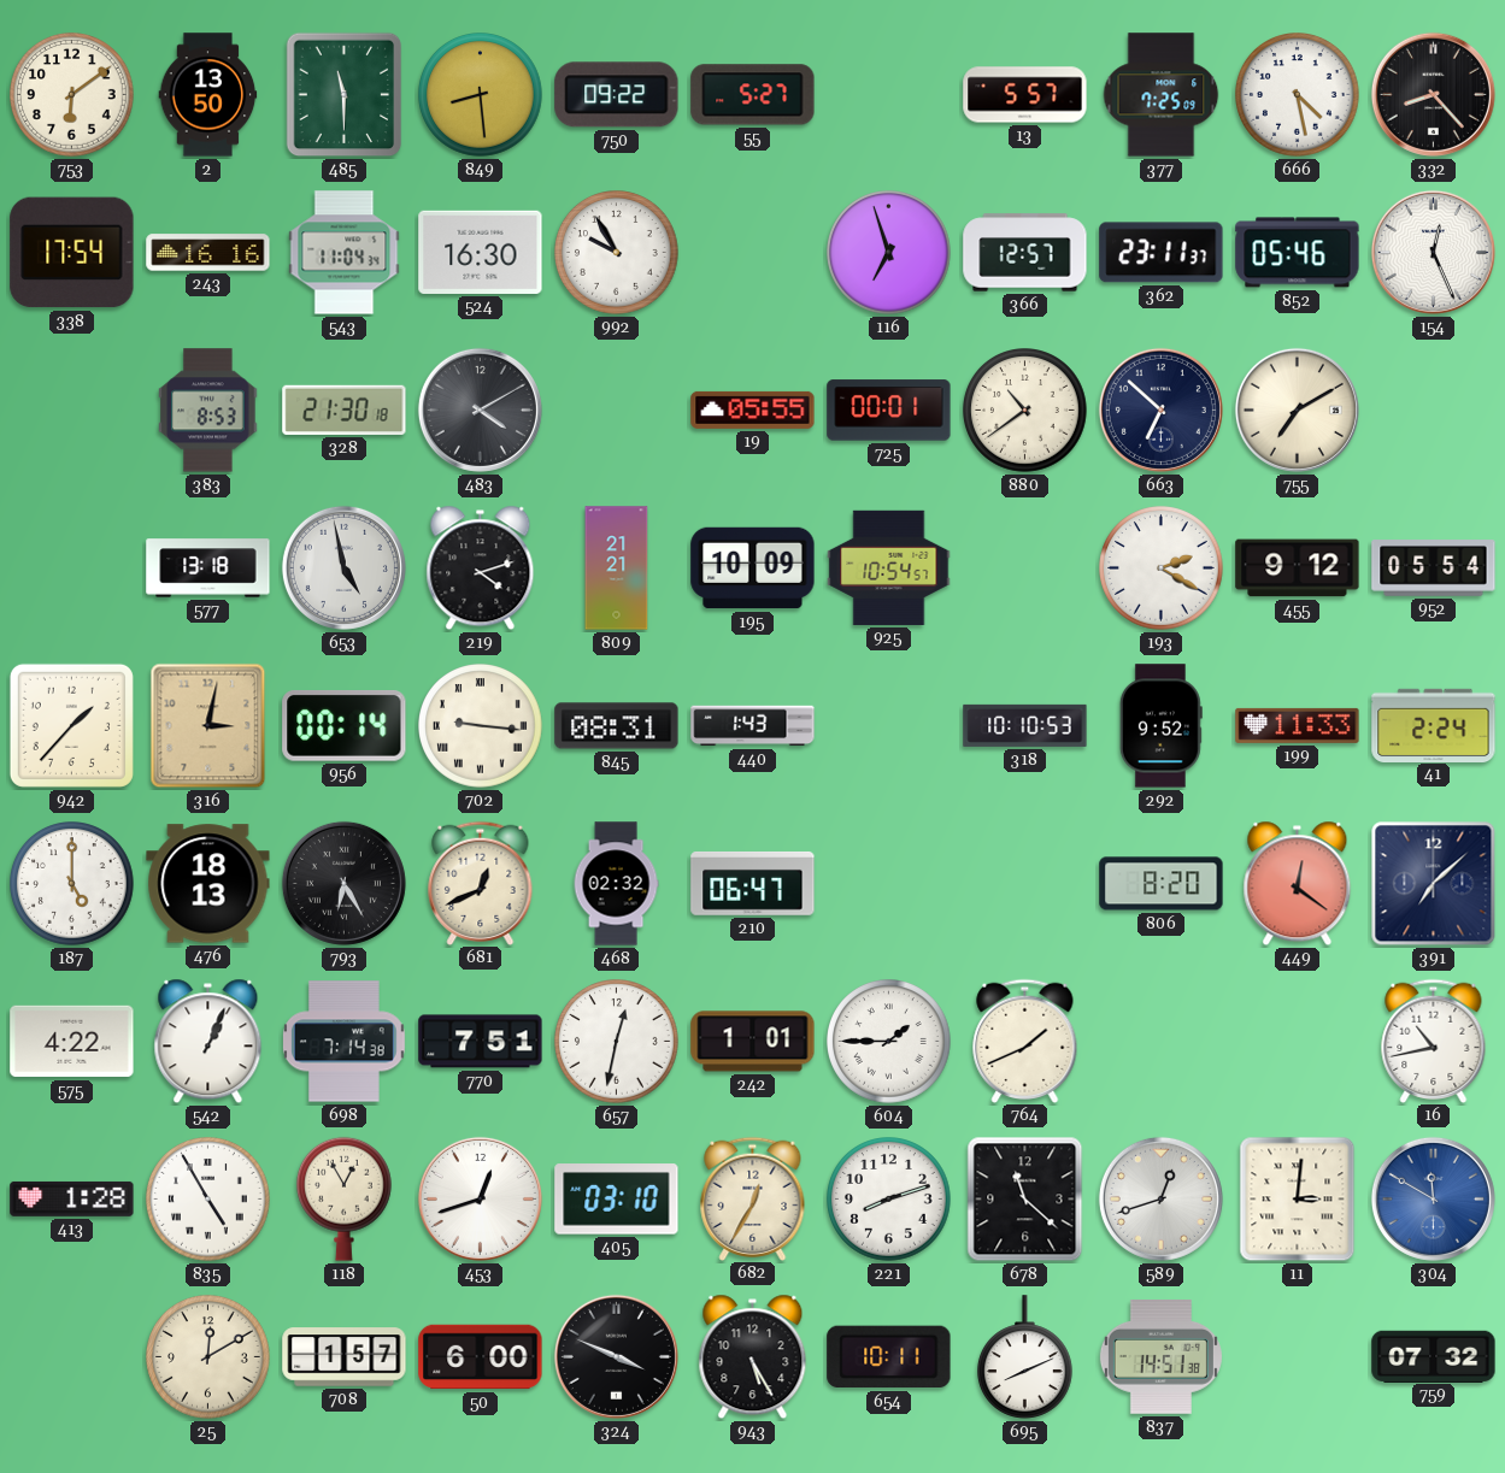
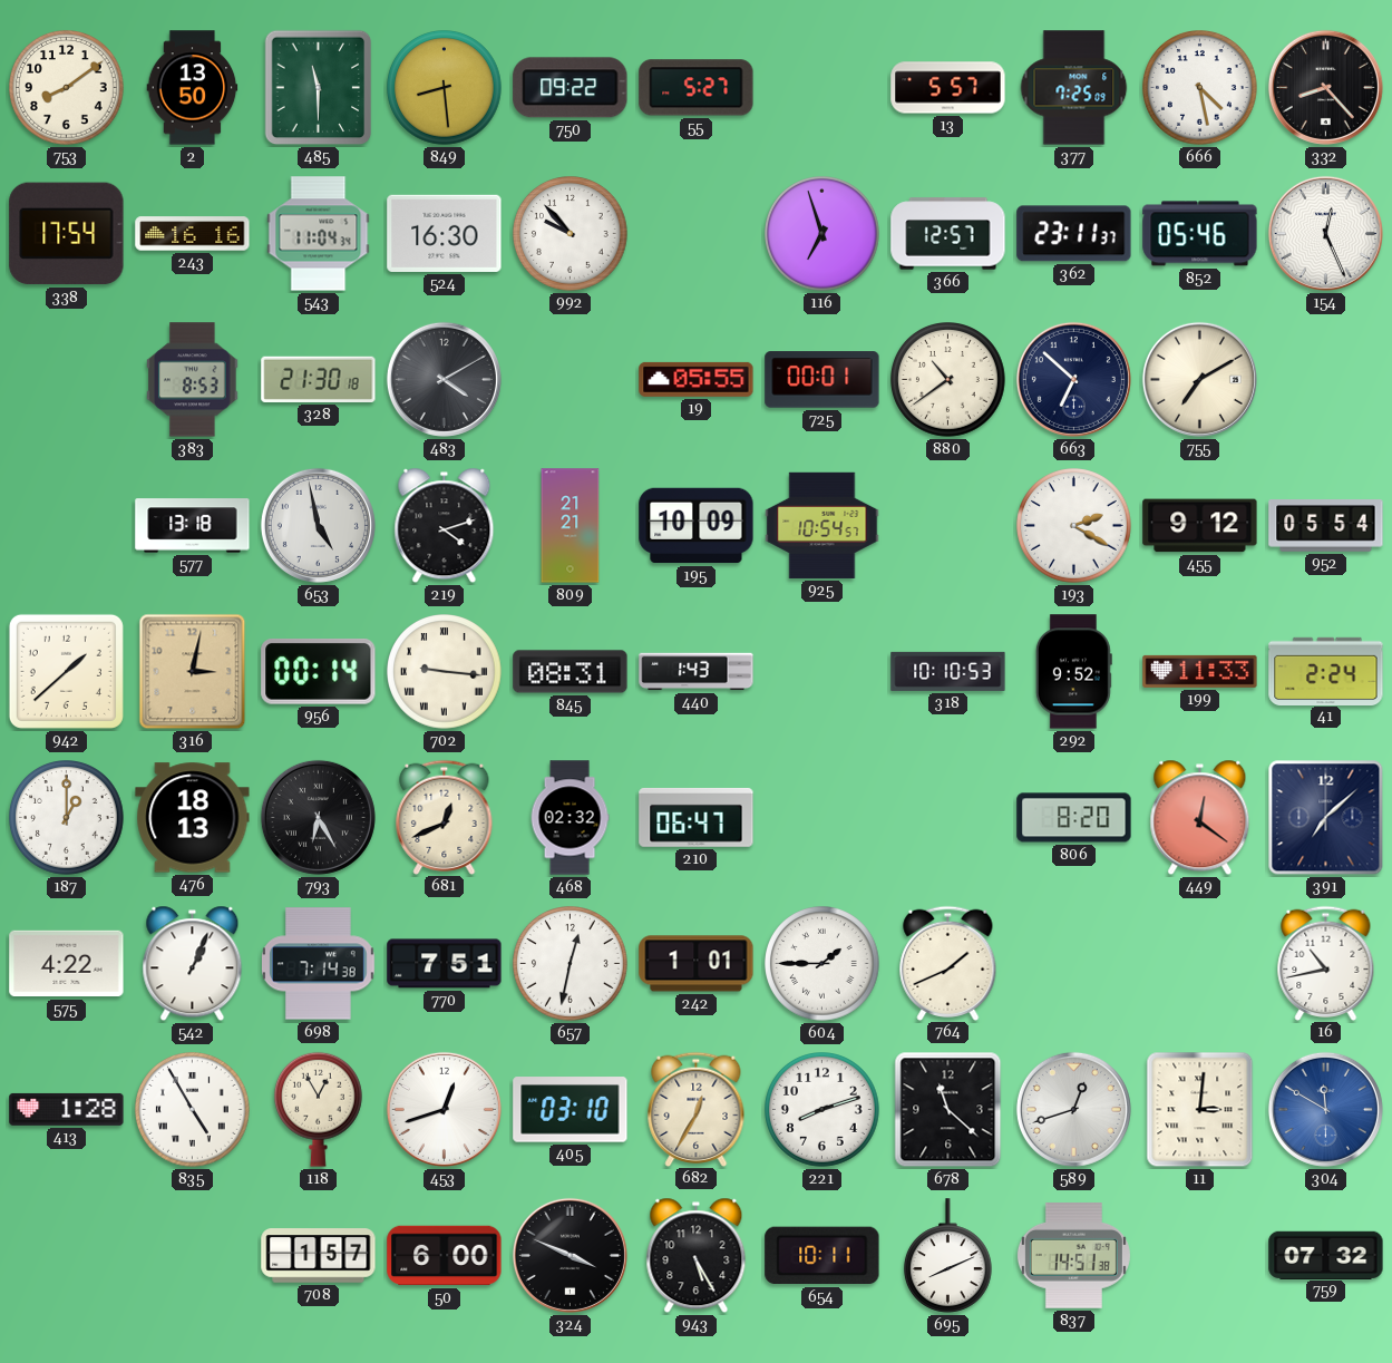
753: 6:09 -> 8:09 (67, 88)
992: 9:55 -> 9:53 (571, 234)
942: 1:37 -> 1:38 (66, 671)
187: 5:00 -> 1:00 (67, 818)
25: 12:10 -> none (208, 1357)
